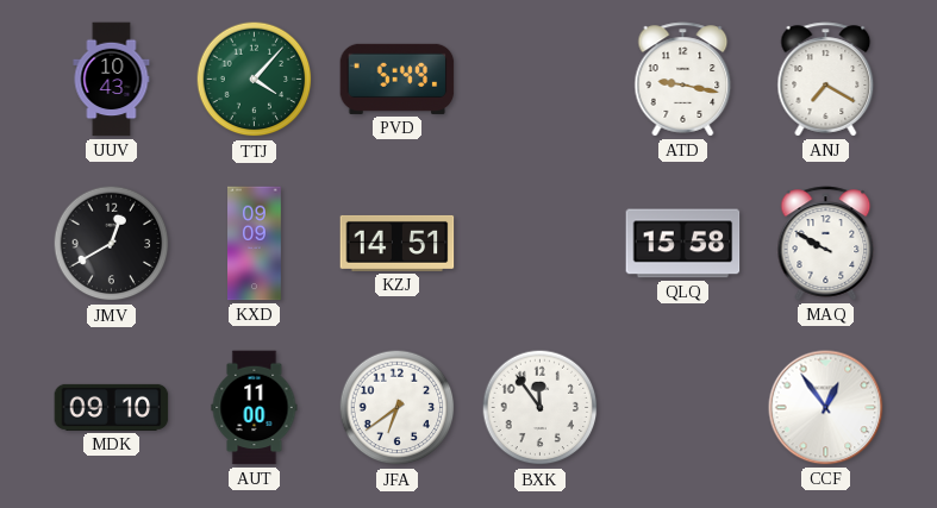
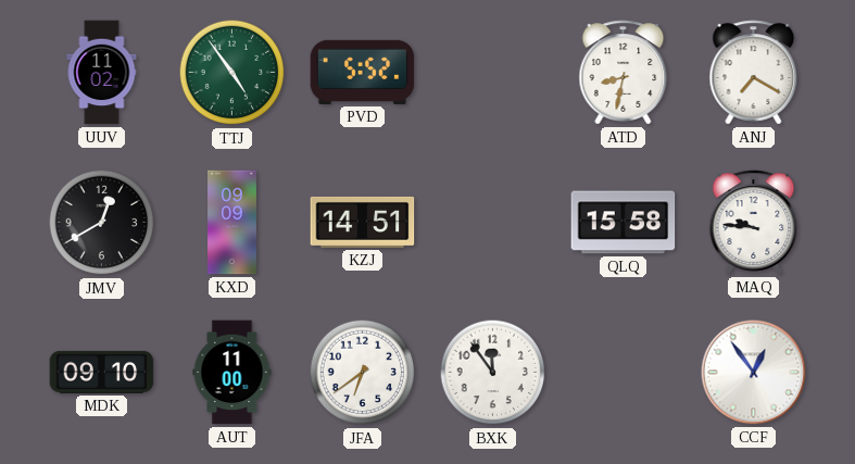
UUV: 10:43 -> 11:02 (102, 73)
TTJ: 4:07 -> 4:54 (232, 73)
PVD: 5:49 -> 5:52 (363, 72)
ATD: 9:17 -> 8:32 (624, 73)
MAQ: 9:50 -> 9:46 (754, 223)
